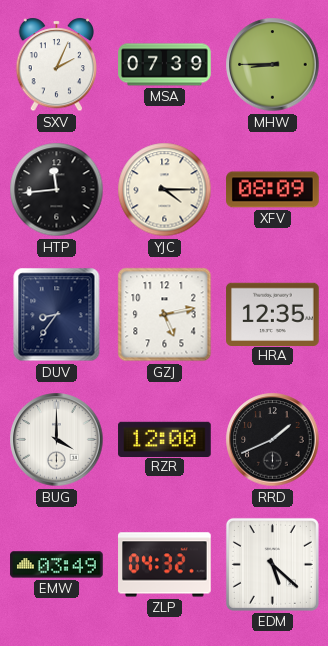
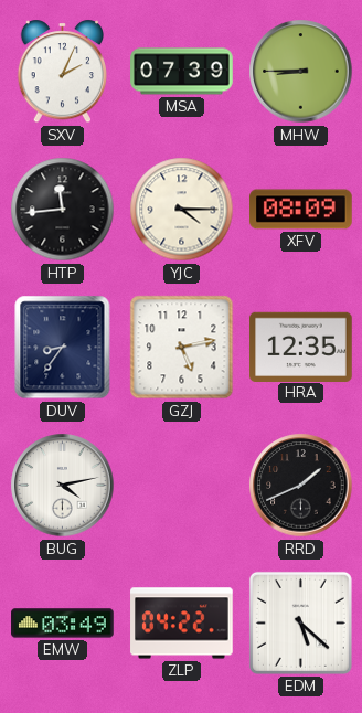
BUG: 4:00 -> 4:13 (63, 486)
RZR: 12:00 -> none (165, 439)
ZLP: 04:32 -> 04:22 (182, 624)
